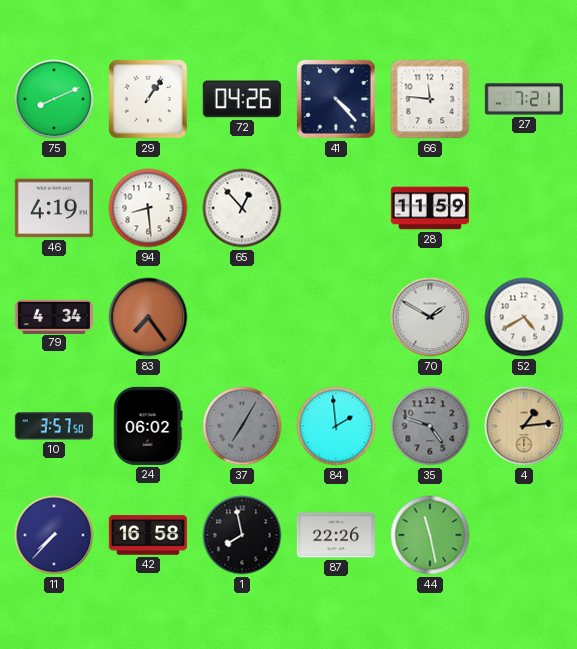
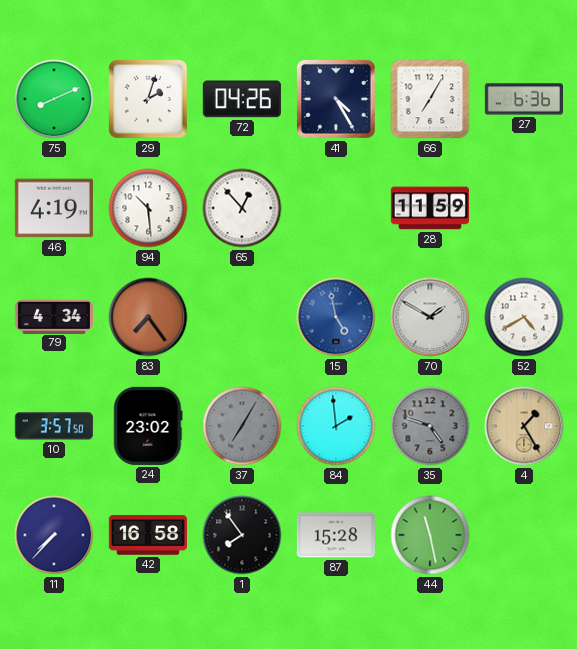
29: 1:06 -> 2:03 (148, 99)
41: 4:23 -> 4:25 (336, 99)
66: 11:46 -> 7:05 (430, 99)
27: 7:21 -> 6:36 (524, 99)
94: 8:29 -> 10:29 (148, 208)
15: none -> 4:58 (336, 317)
24: 06:02 -> 23:02 (148, 426)
4: 1:14 -> 1:25 (524, 426)
1: 7:58 -> 7:54 (242, 535)
87: 22:26 -> 15:28 (336, 535)
